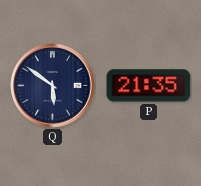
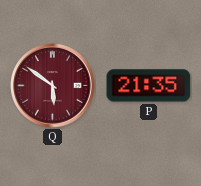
Q dial: navy -> burgundy (53, 86)
